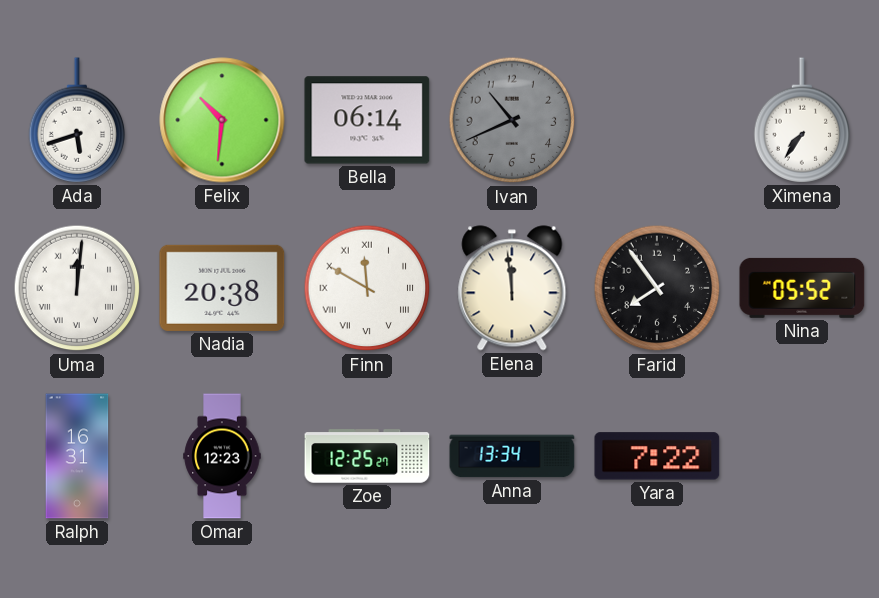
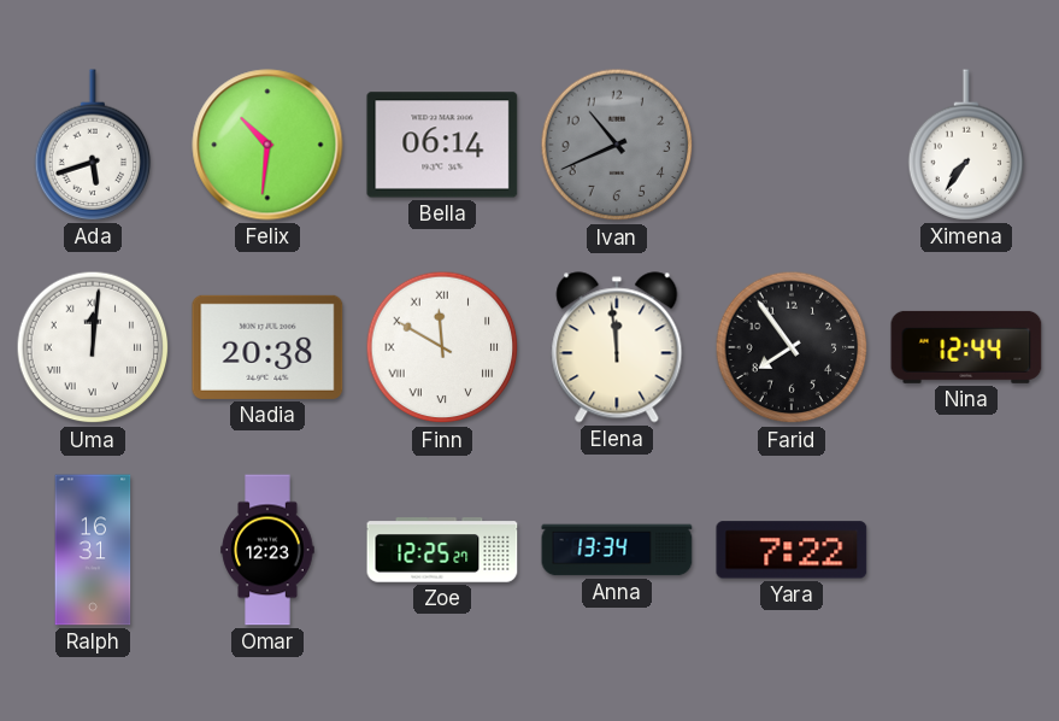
Nina: 05:52 -> 12:44 (966, 347)
